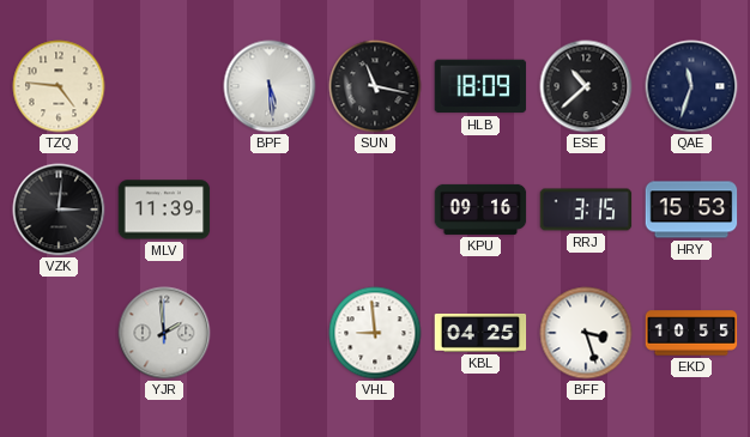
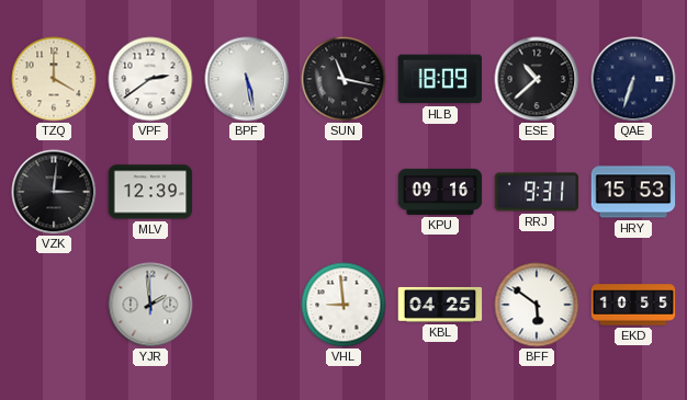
TZQ: 4:46 -> 4:00 (54, 79)
VPF: none -> 2:39 (150, 79)
BPF: 5:29 -> 5:28 (247, 79)
QAE: 11:33 -> 6:33 (633, 79)
MLV: 11:39 -> 12:39 (150, 192)
RRJ: 3:15 -> 9:31 (537, 192)
BFF: 3:27 -> 5:51 (537, 305)
